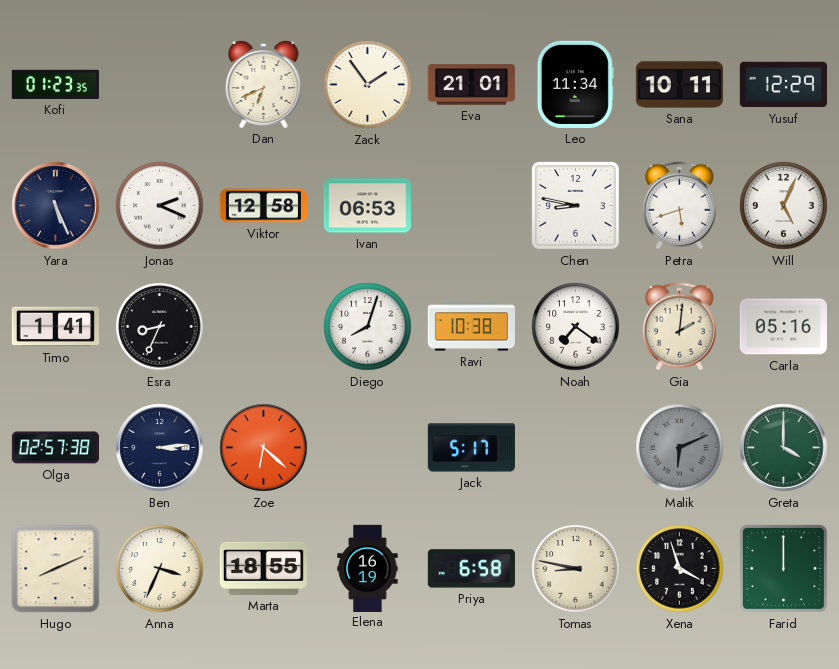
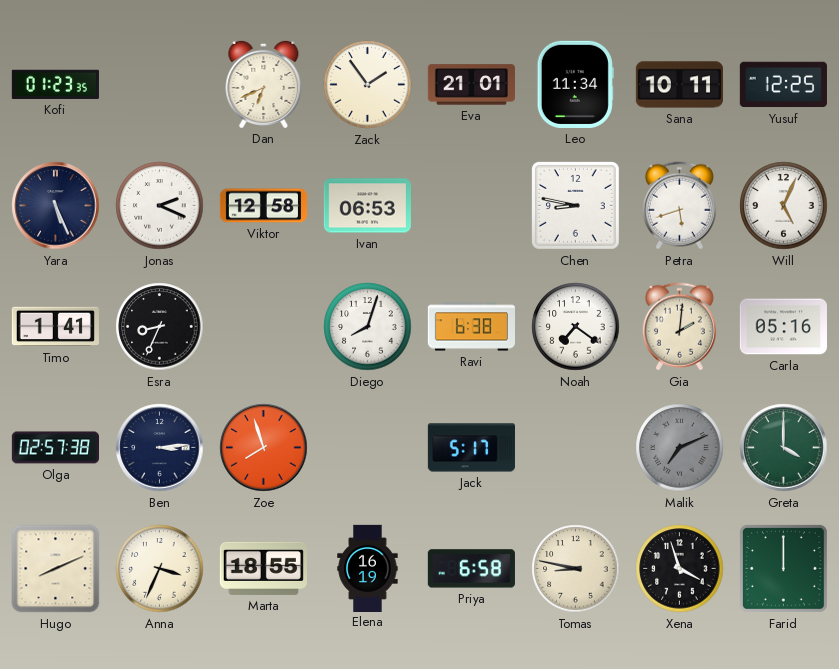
Yusuf: 12:29 -> 12:25 (783, 85)
Ravi: 10:38 -> 6:38 (471, 327)
Zoe: 6:22 -> 7:57 (264, 448)
Malik: 6:11 -> 7:11 (680, 448)
